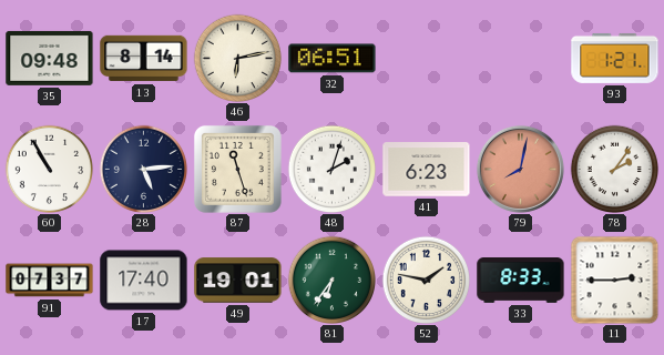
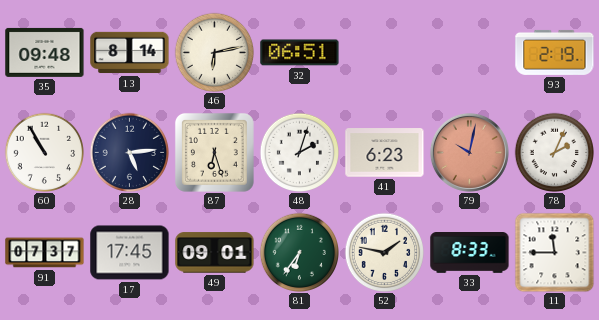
93: 1:21 -> 2:19 (555, 52)
87: 11:27 -> 6:27 (214, 152)
79: 8:02 -> 10:02 (469, 152)
78: 2:06 -> 2:04 (554, 152)
17: 17:40 -> 17:45 (130, 253)
49: 19:01 -> 09:01 (215, 253)
11: 2:45 -> 11:45 (554, 252)
